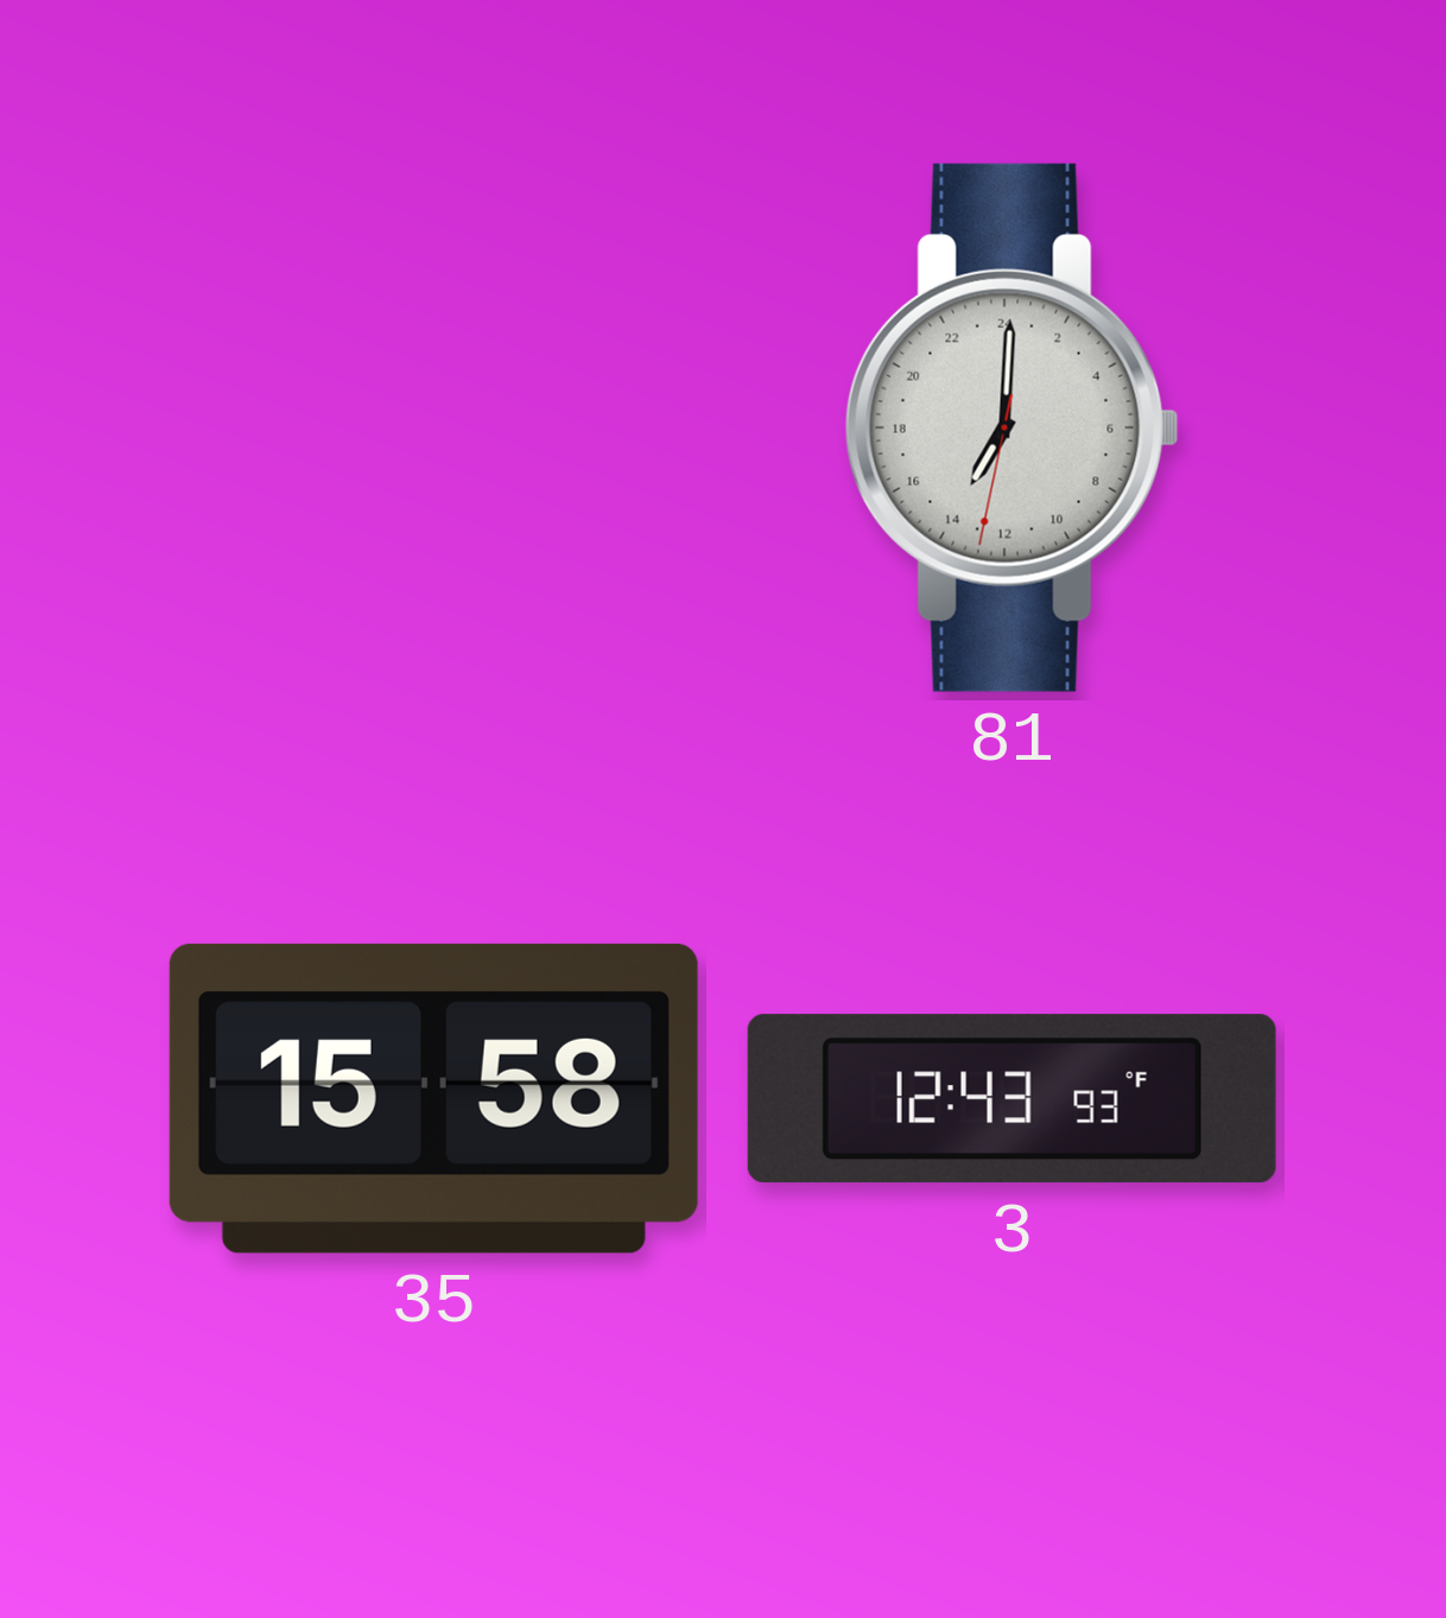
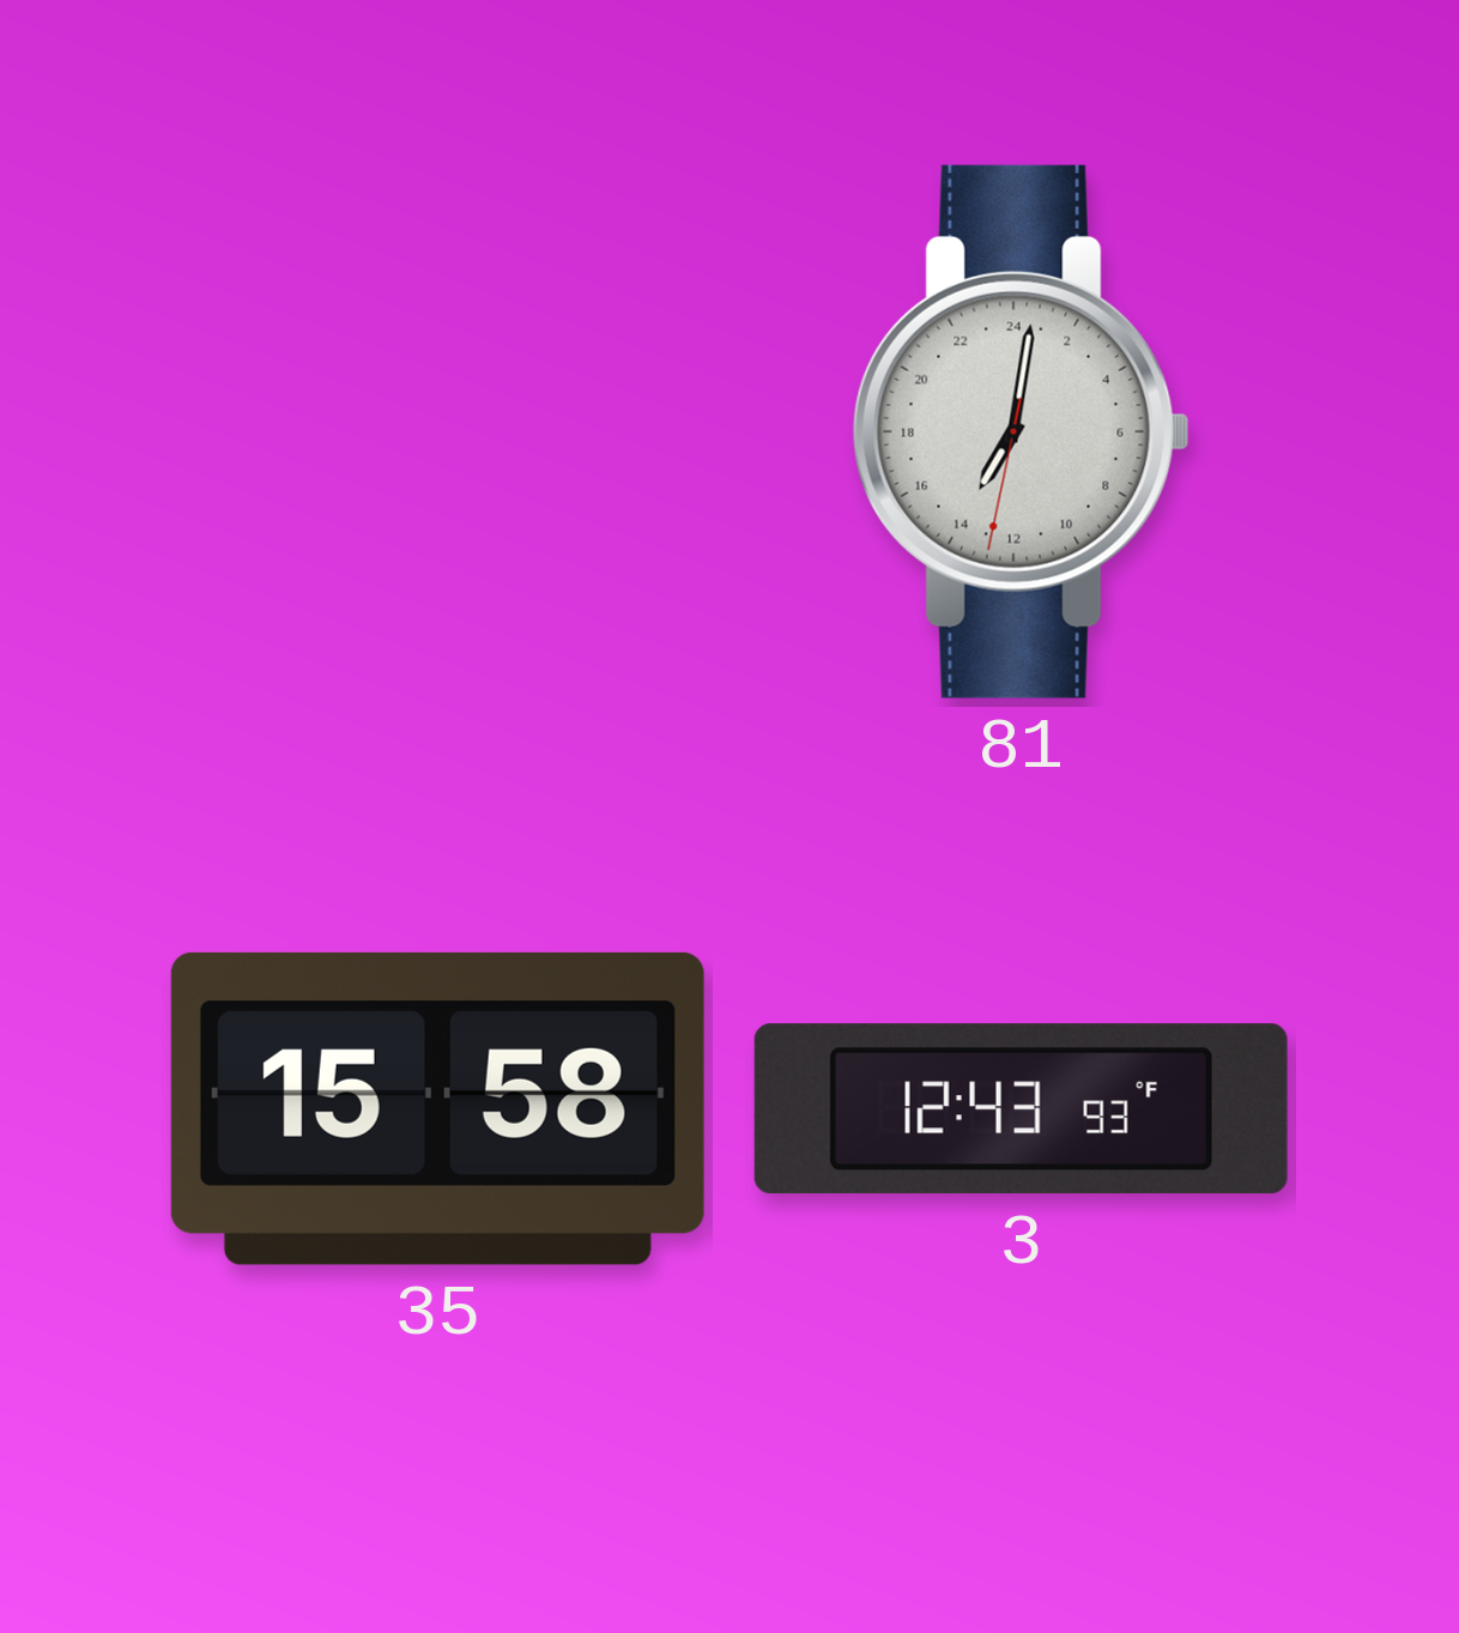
81: 14:00 -> 14:01 (1021, 431)
